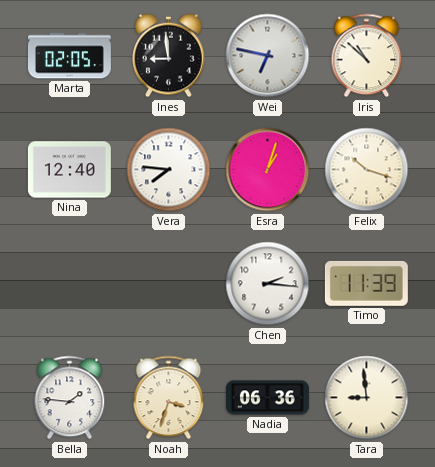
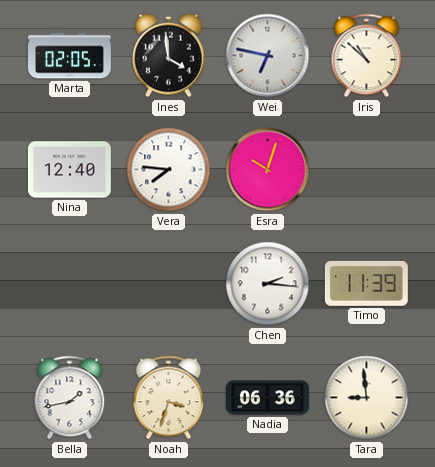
Ines: 8:59 -> 3:59 (169, 56)
Esra: 1:03 -> 10:03 (268, 170)
Felix: 10:18 -> none (367, 170)
Bella: 1:46 -> 1:43 (70, 398)
